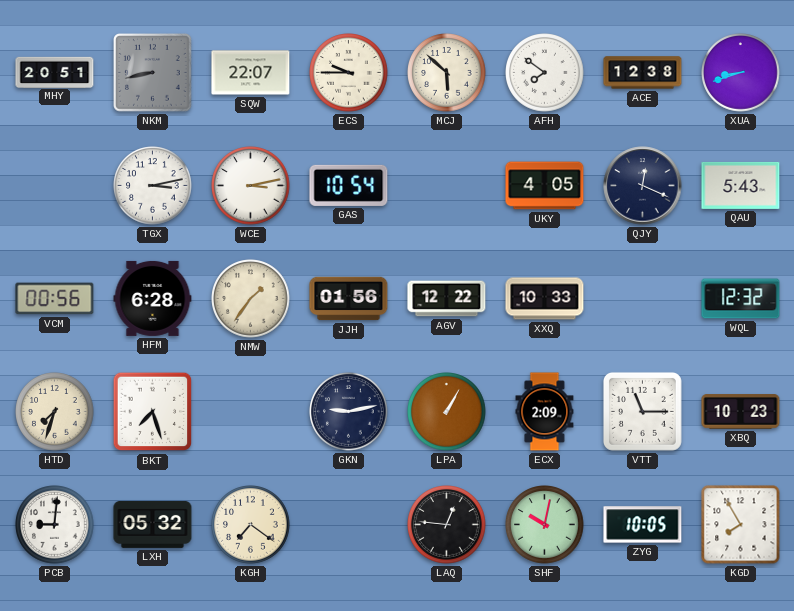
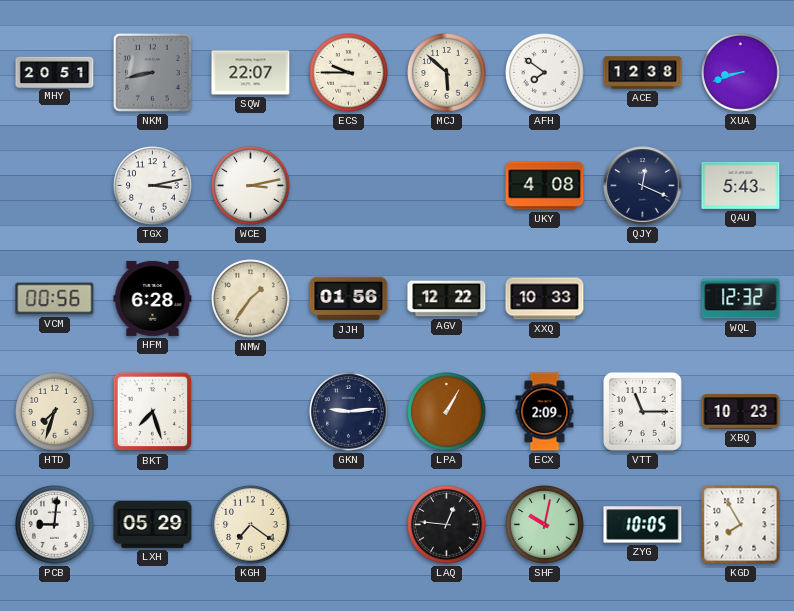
GAS: 10:54 -> none (349, 185)
UKY: 4:05 -> 4:08 (545, 186)
GKN: 9:13 -> 9:14 (349, 412)
LXH: 05:32 -> 05:29 (153, 524)
